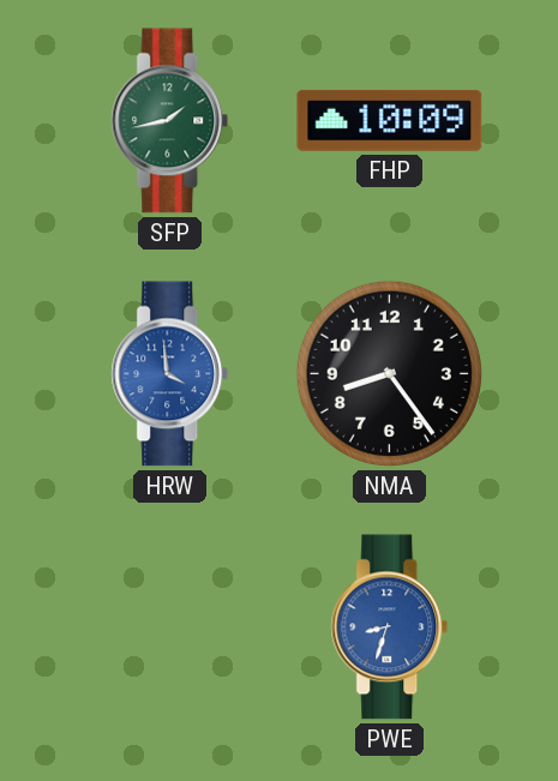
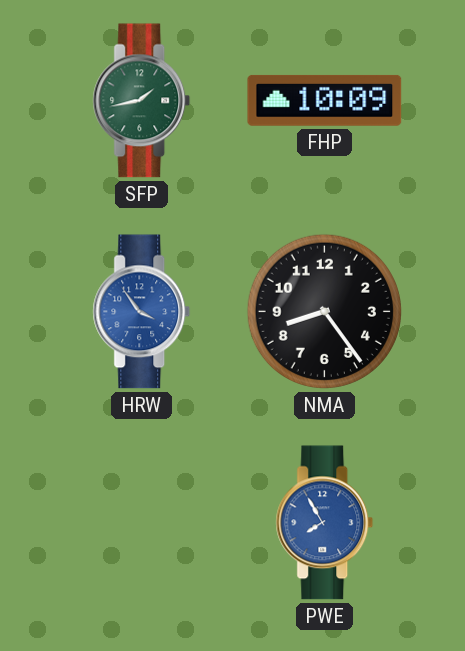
HRW: 3:59 -> 3:54 (142, 312)
PWE: 8:33 -> 7:55 (325, 523)
